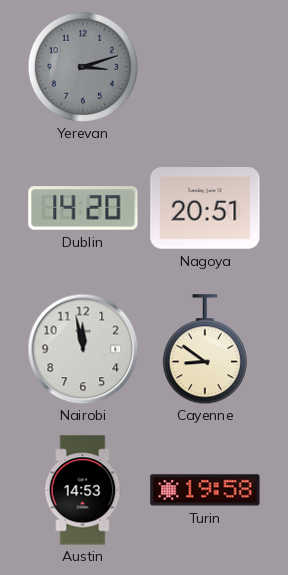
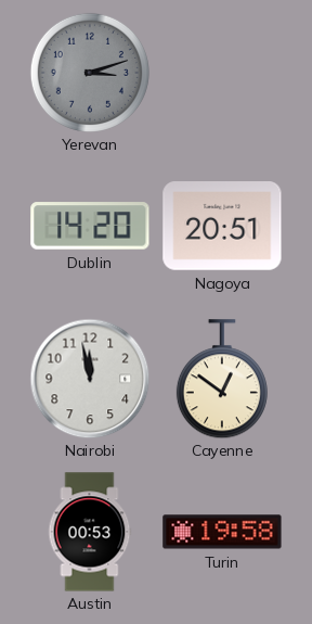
Cayenne: 8:51 -> 12:51 (222, 379)
Austin: 14:53 -> 00:53 (90, 532)
